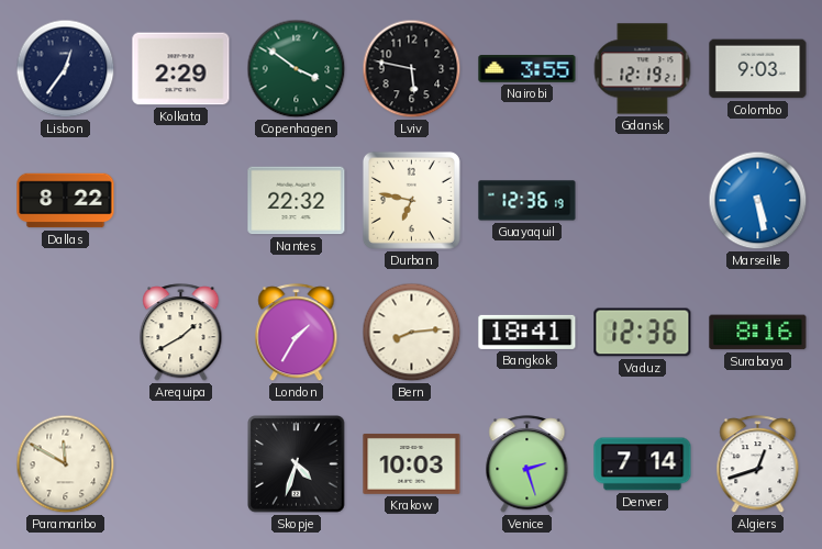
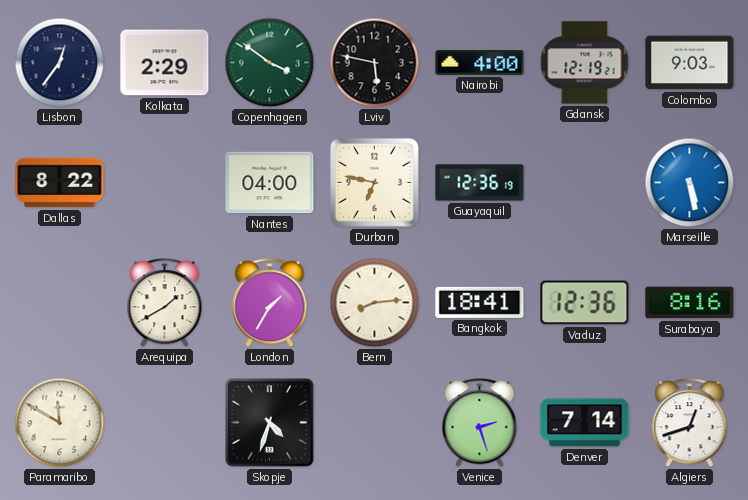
Nairobi: 3:55 -> 4:00 (480, 63)
Nantes: 22:32 -> 04:00 (270, 183)
Krakow: 10:03 -> none (412, 463)
